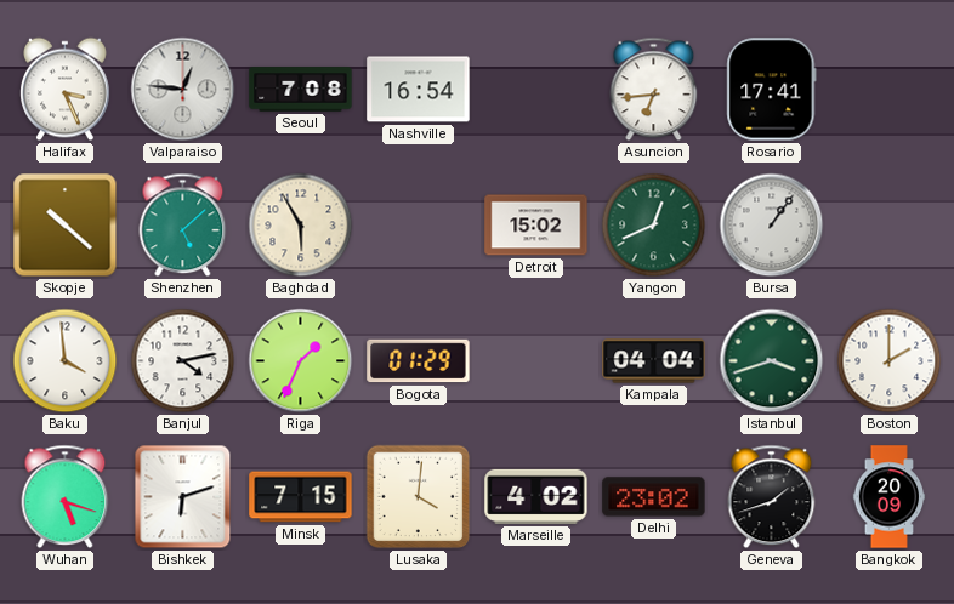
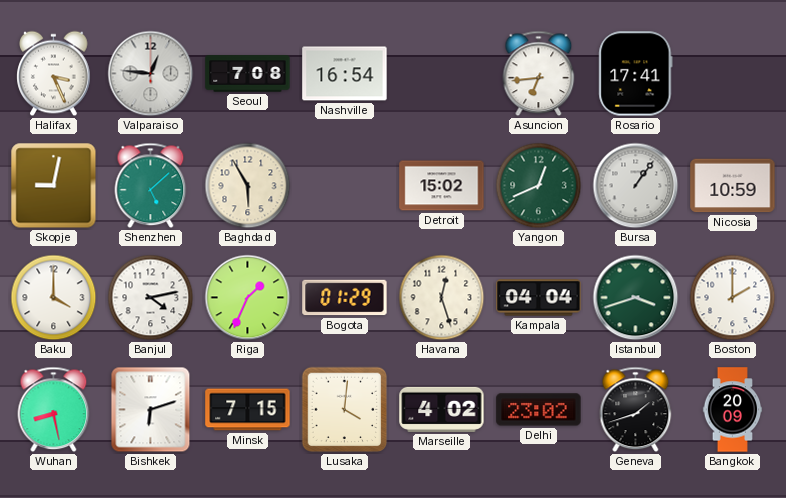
Skopje: 10:22 -> 9:02 (54, 186)
Nicosia: none -> 10:59 (733, 186)
Baku: 3:59 -> 4:00 (54, 298)
Havana: none -> 12:27 (442, 298)
Wuhan: 5:18 -> 8:28 (54, 410)
